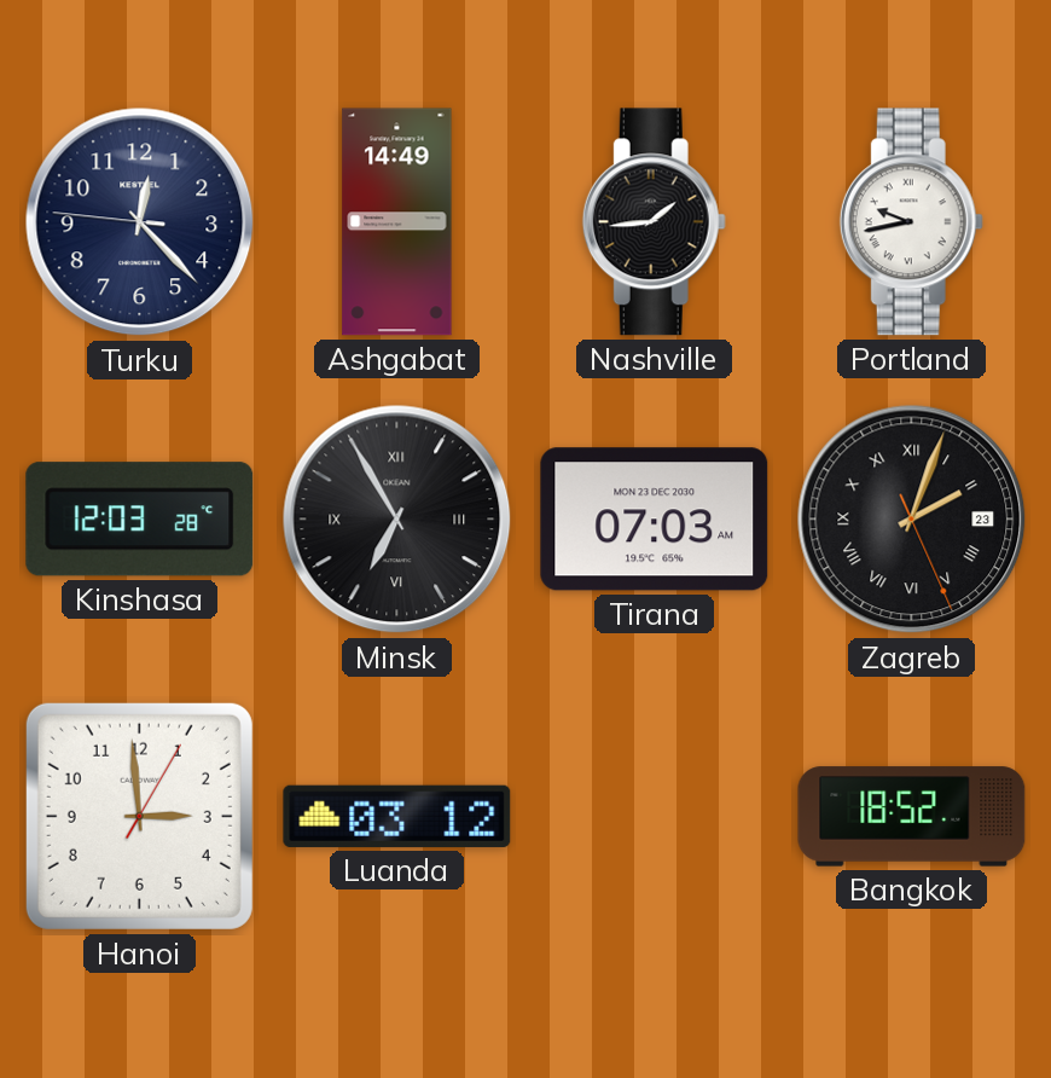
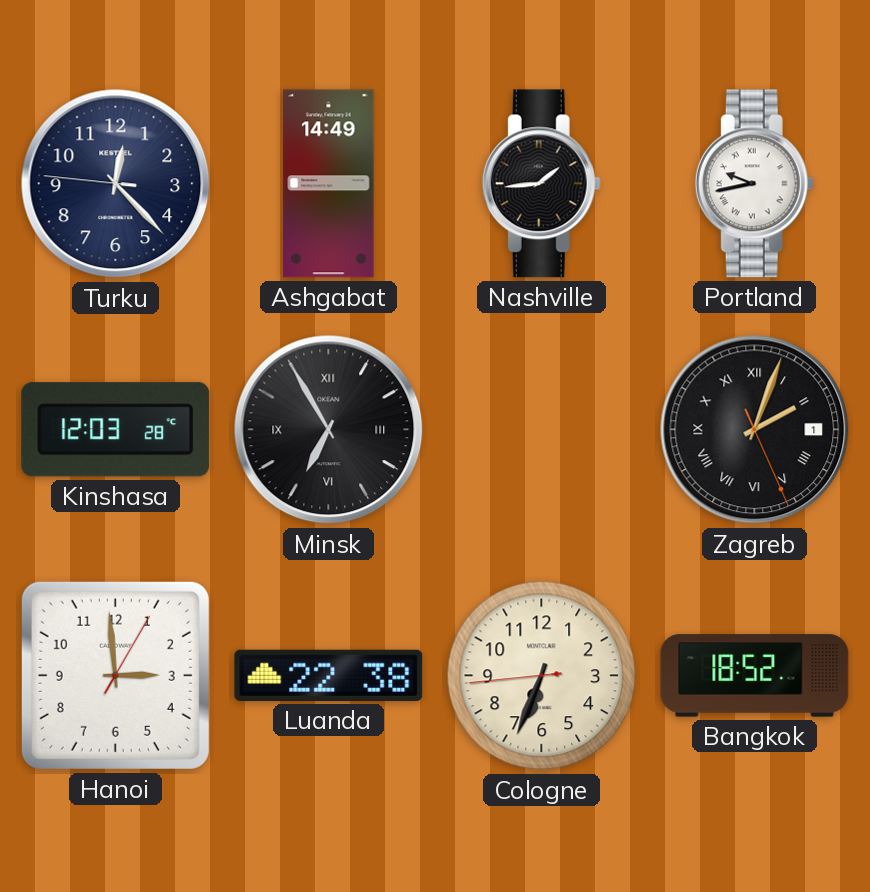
Tirana: 07:03 -> none (655, 520)
Zagreb date: 23 -> 1 (755, 430)
Luanda: 03:12 -> 22:38 (329, 675)
Cologne: none -> 6:33 (542, 676)
